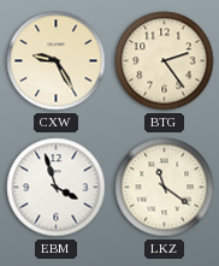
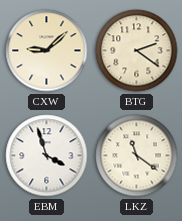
CXW: 9:25 -> 9:08 (47, 51)
BTG: 2:24 -> 2:21 (137, 51)
